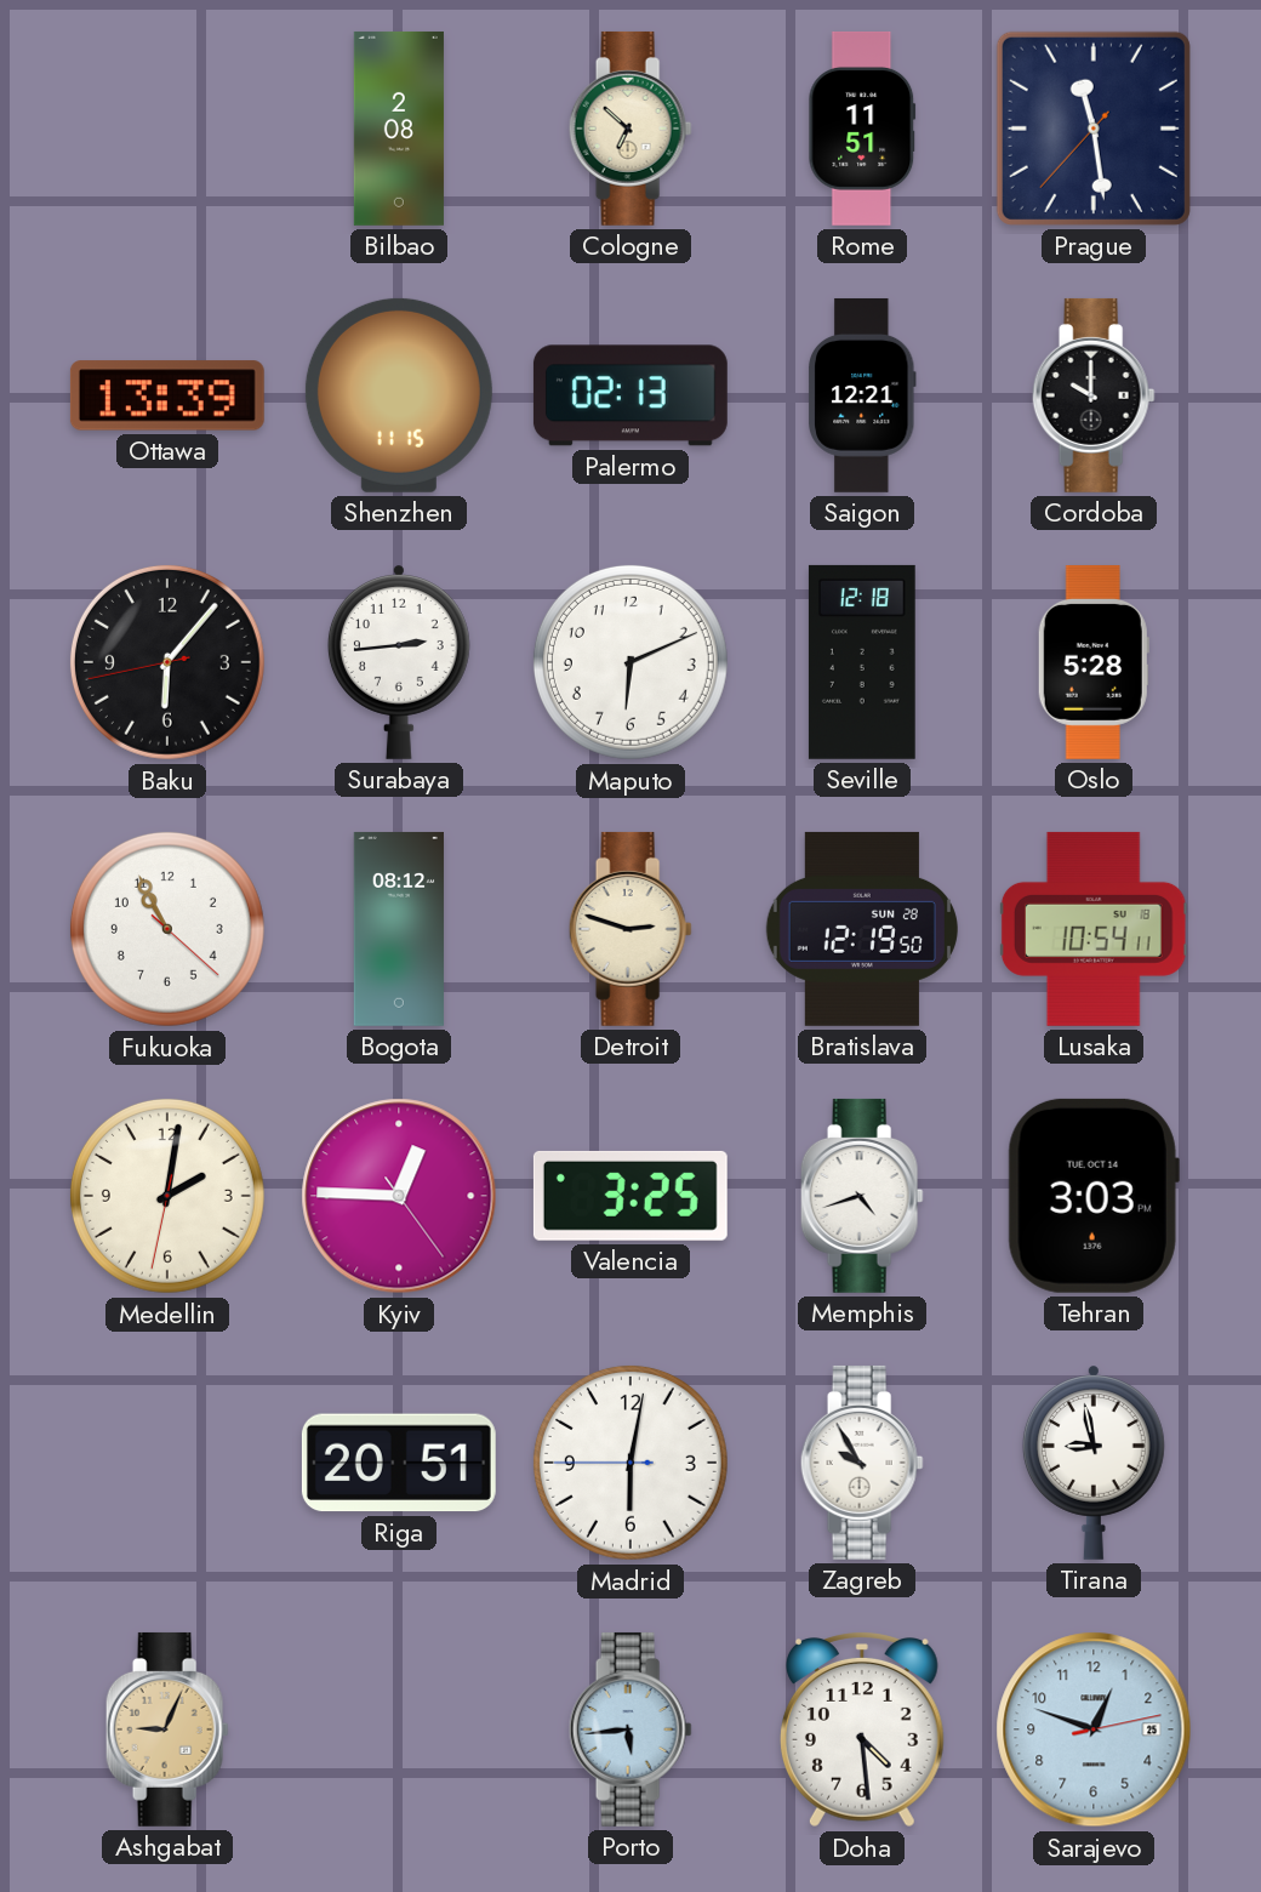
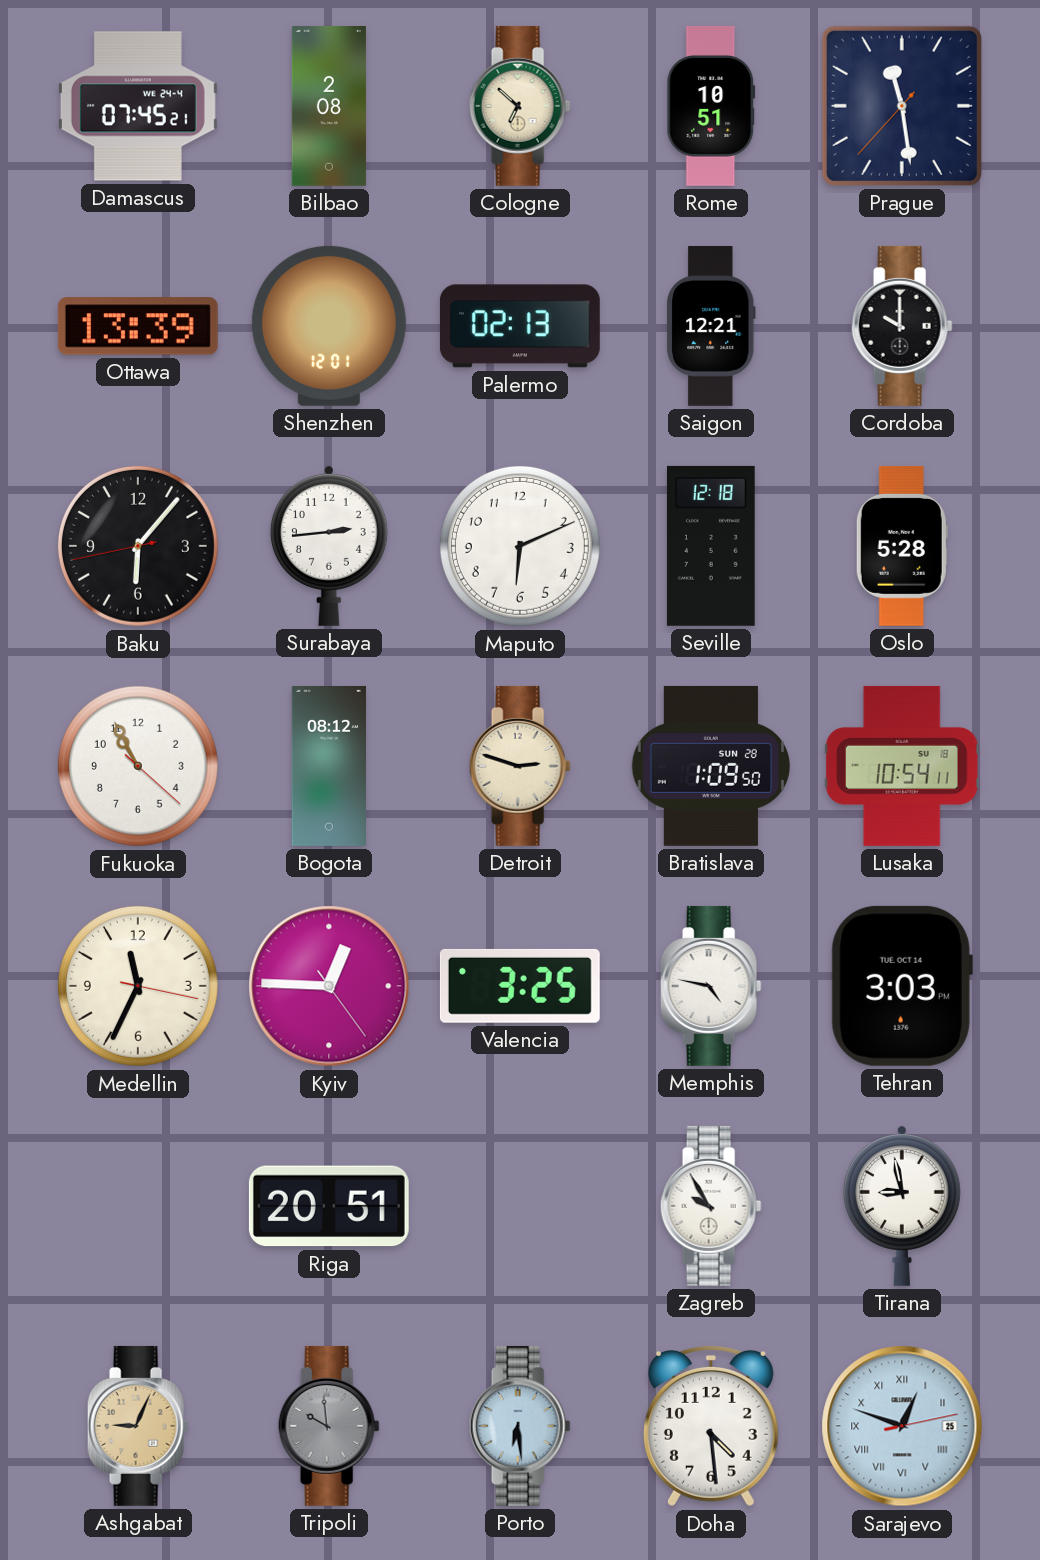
Damascus: none -> 07:45 (138, 106)
Rome: 11:51 -> 10:51 (711, 106)
Shenzhen: 11:15 -> 12:01 (329, 326)
Bratislava: 12:19 -> 1:09 (711, 766)
Medellin: 2:01 -> 11:34 (138, 986)
Memphis: 4:42 -> 4:47 (711, 986)
Madrid: 6:01 -> none (630, 1463)
Tripoli: none -> 9:59 (329, 1426)
Porto: 5:44 -> 6:29 (520, 1426)
Sarajevo numerals: Arabic -> Roman (902, 1426)
